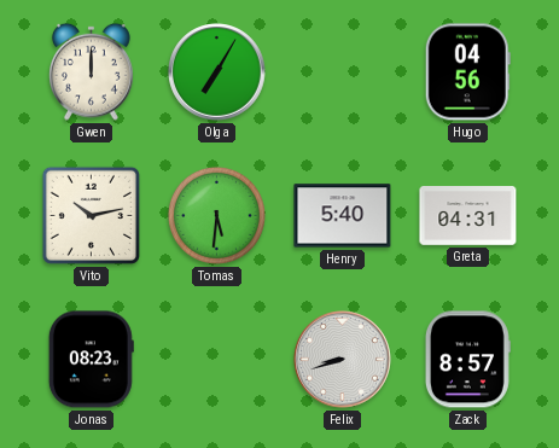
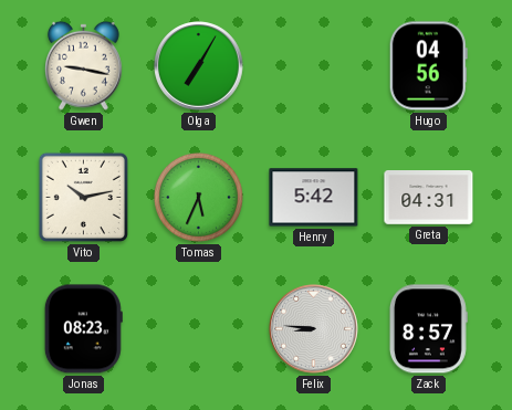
Gwen: 12:00 -> 9:17 (84, 65)
Tomas: 5:31 -> 5:34 (198, 197)
Henry: 5:40 -> 5:42 (314, 198)
Felix: 8:42 -> 8:46 (314, 329)
